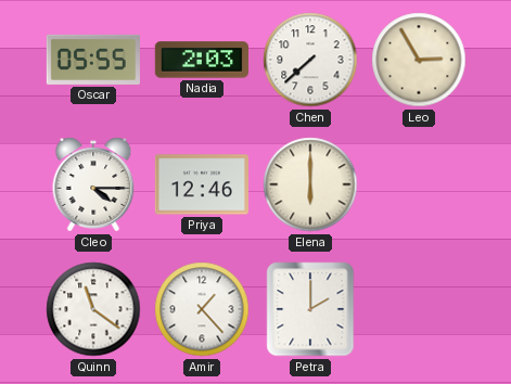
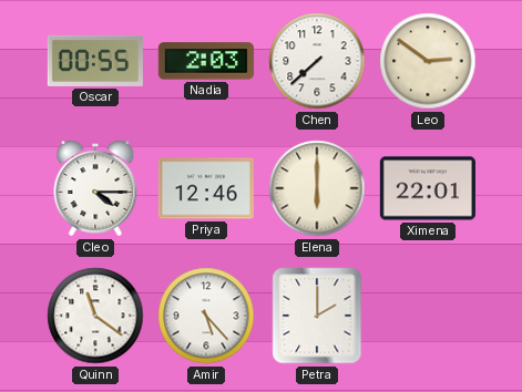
Oscar: 05:55 -> 00:55 (95, 61)
Leo: 2:55 -> 2:51 (428, 61)
Ximena: none -> 22:01 (428, 188)
Amir: 1:23 -> 5:23 (206, 316)
